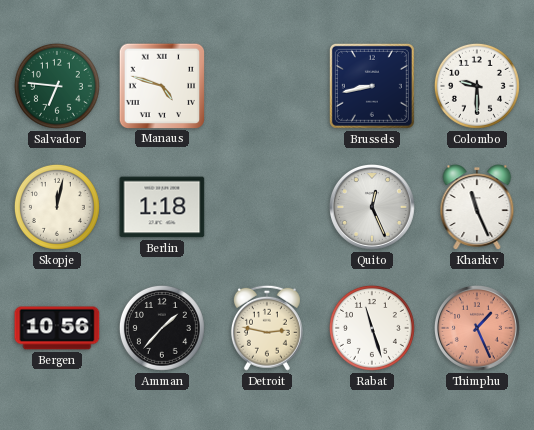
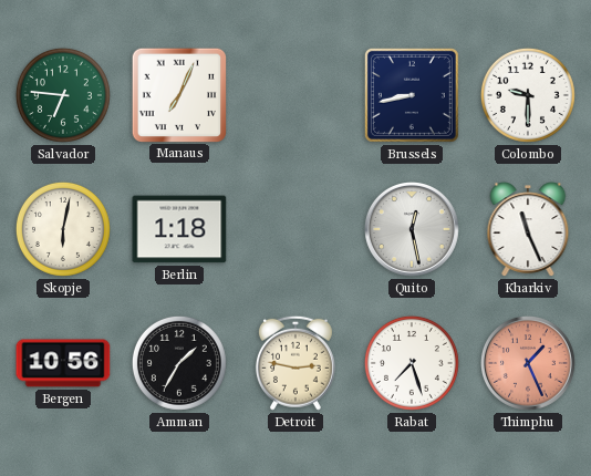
Manaus: 4:48 -> 7:04 (178, 94)
Skopje: 12:02 -> 6:02 (63, 229)
Quito: 12:26 -> 12:28 (413, 230)
Amman: 1:37 -> 1:35 (179, 363)
Rabat: 11:27 -> 7:27 (412, 363)
